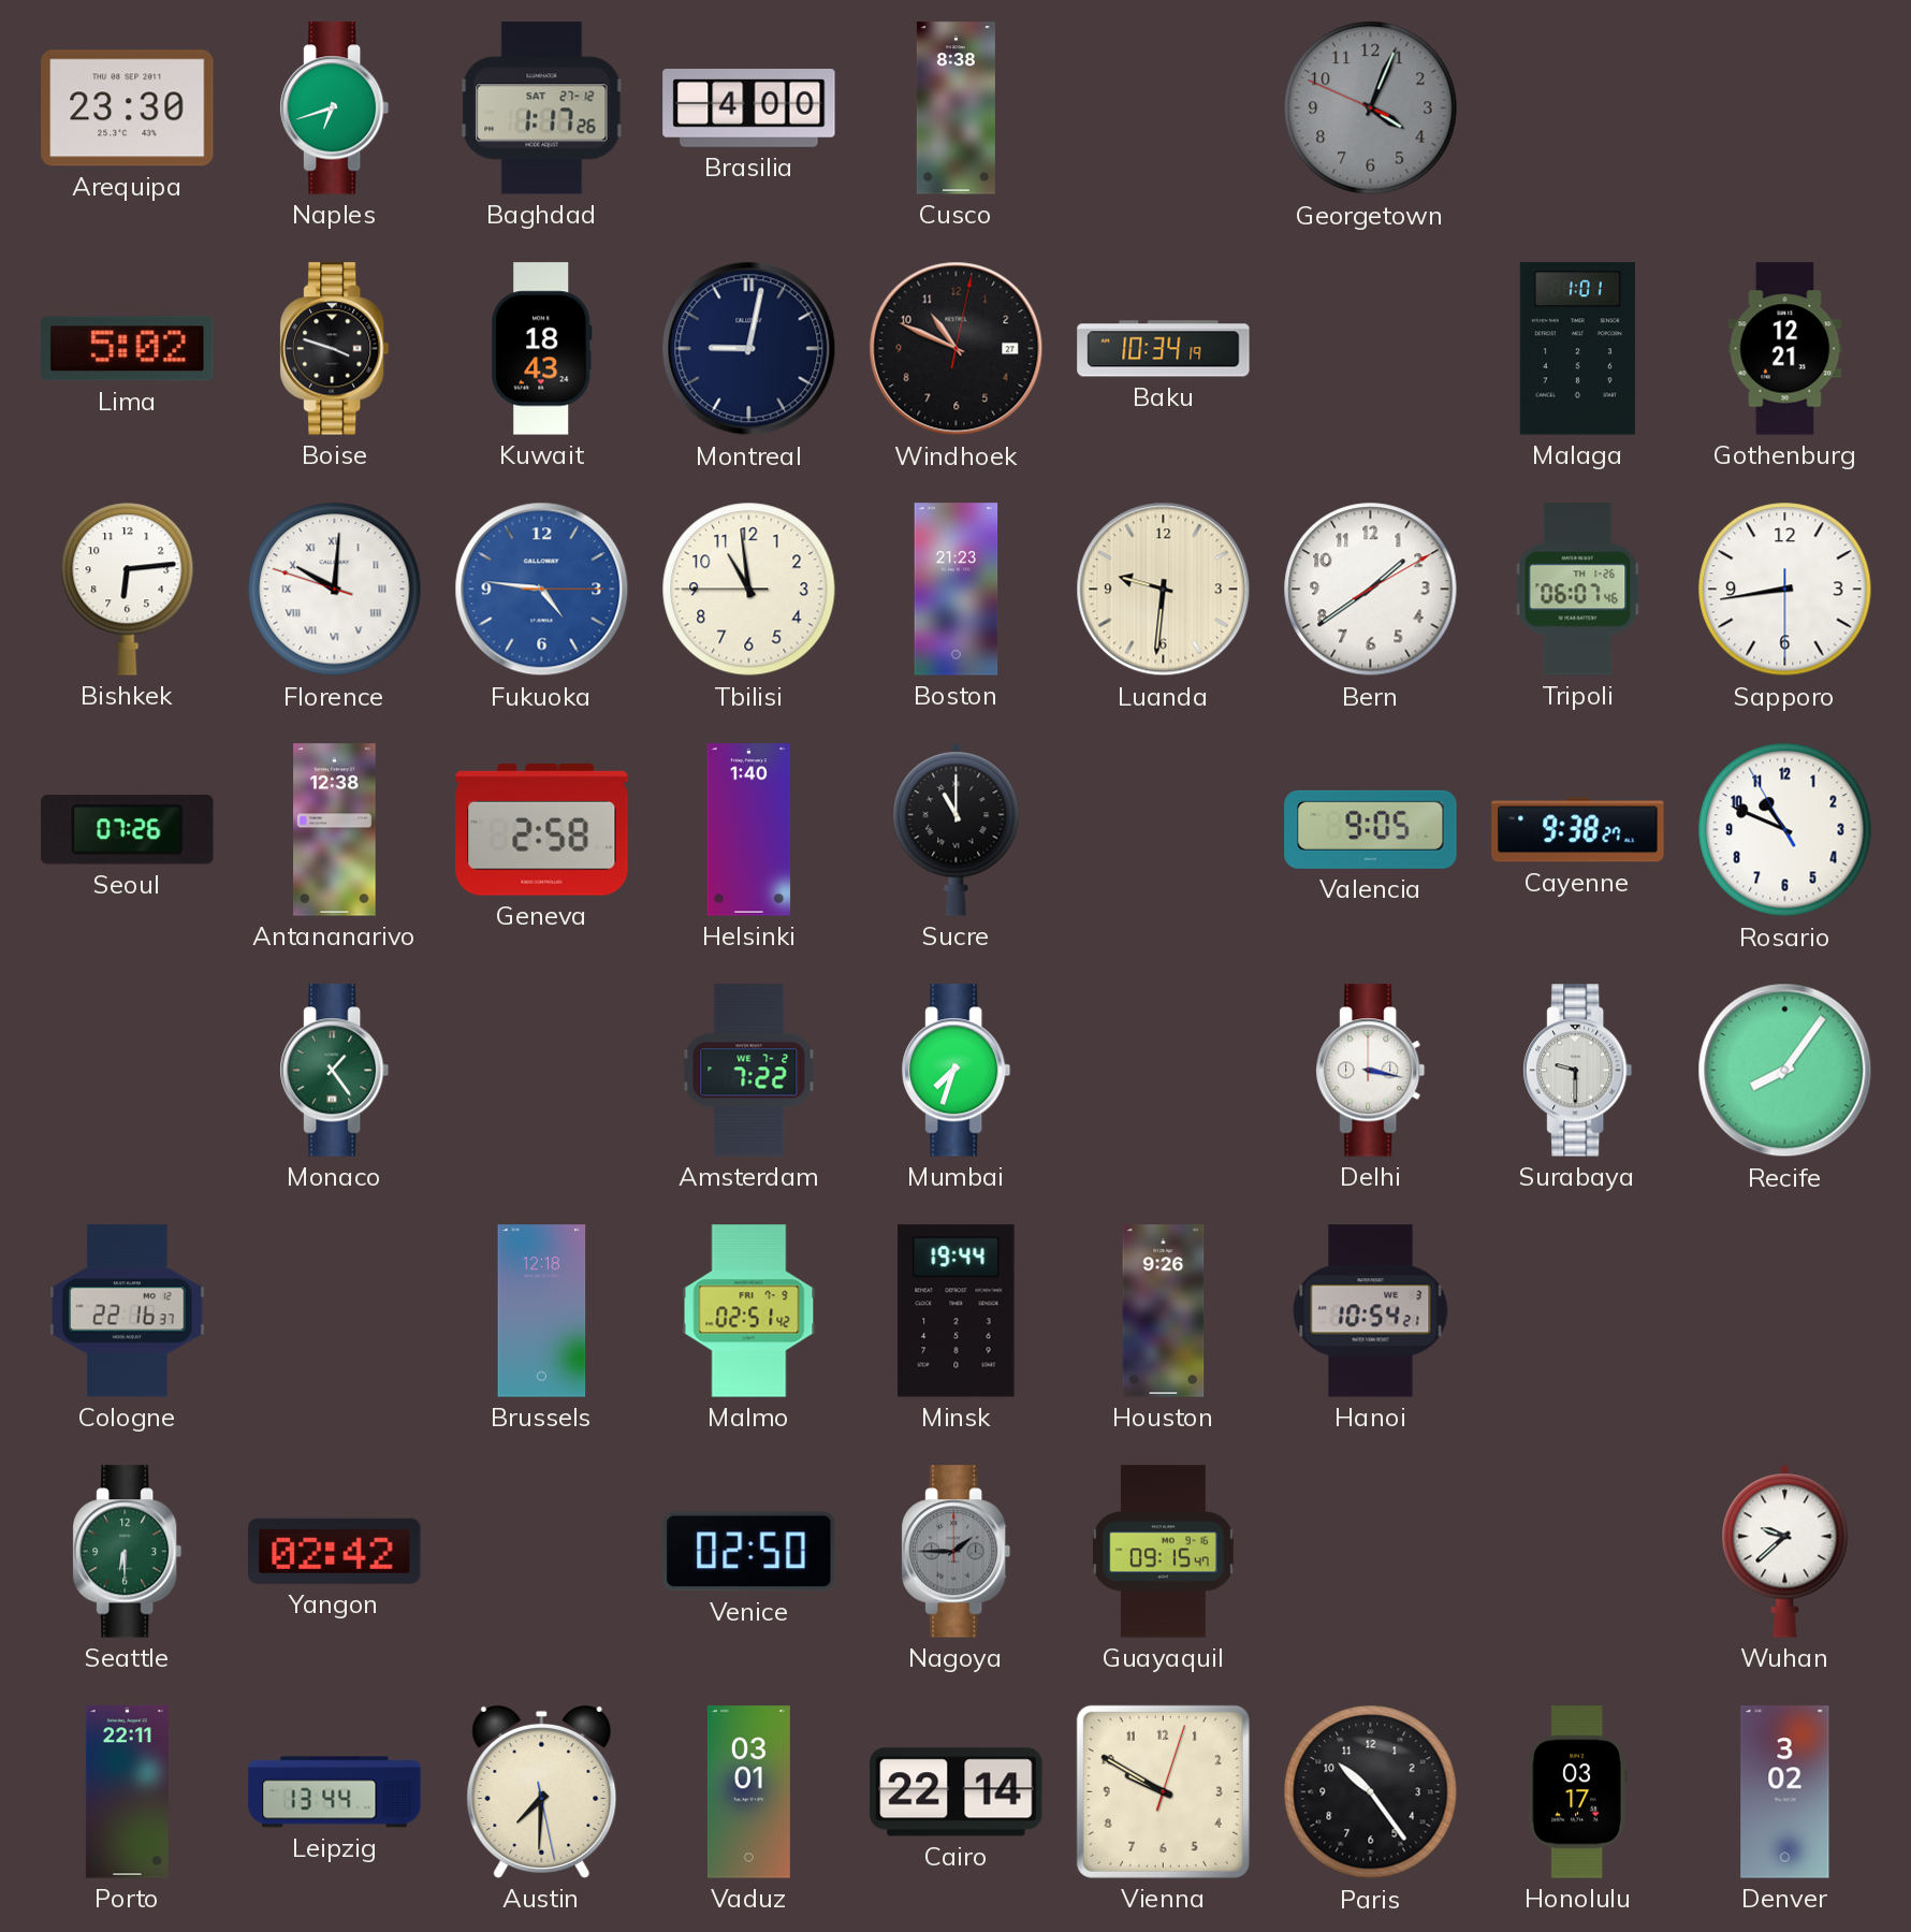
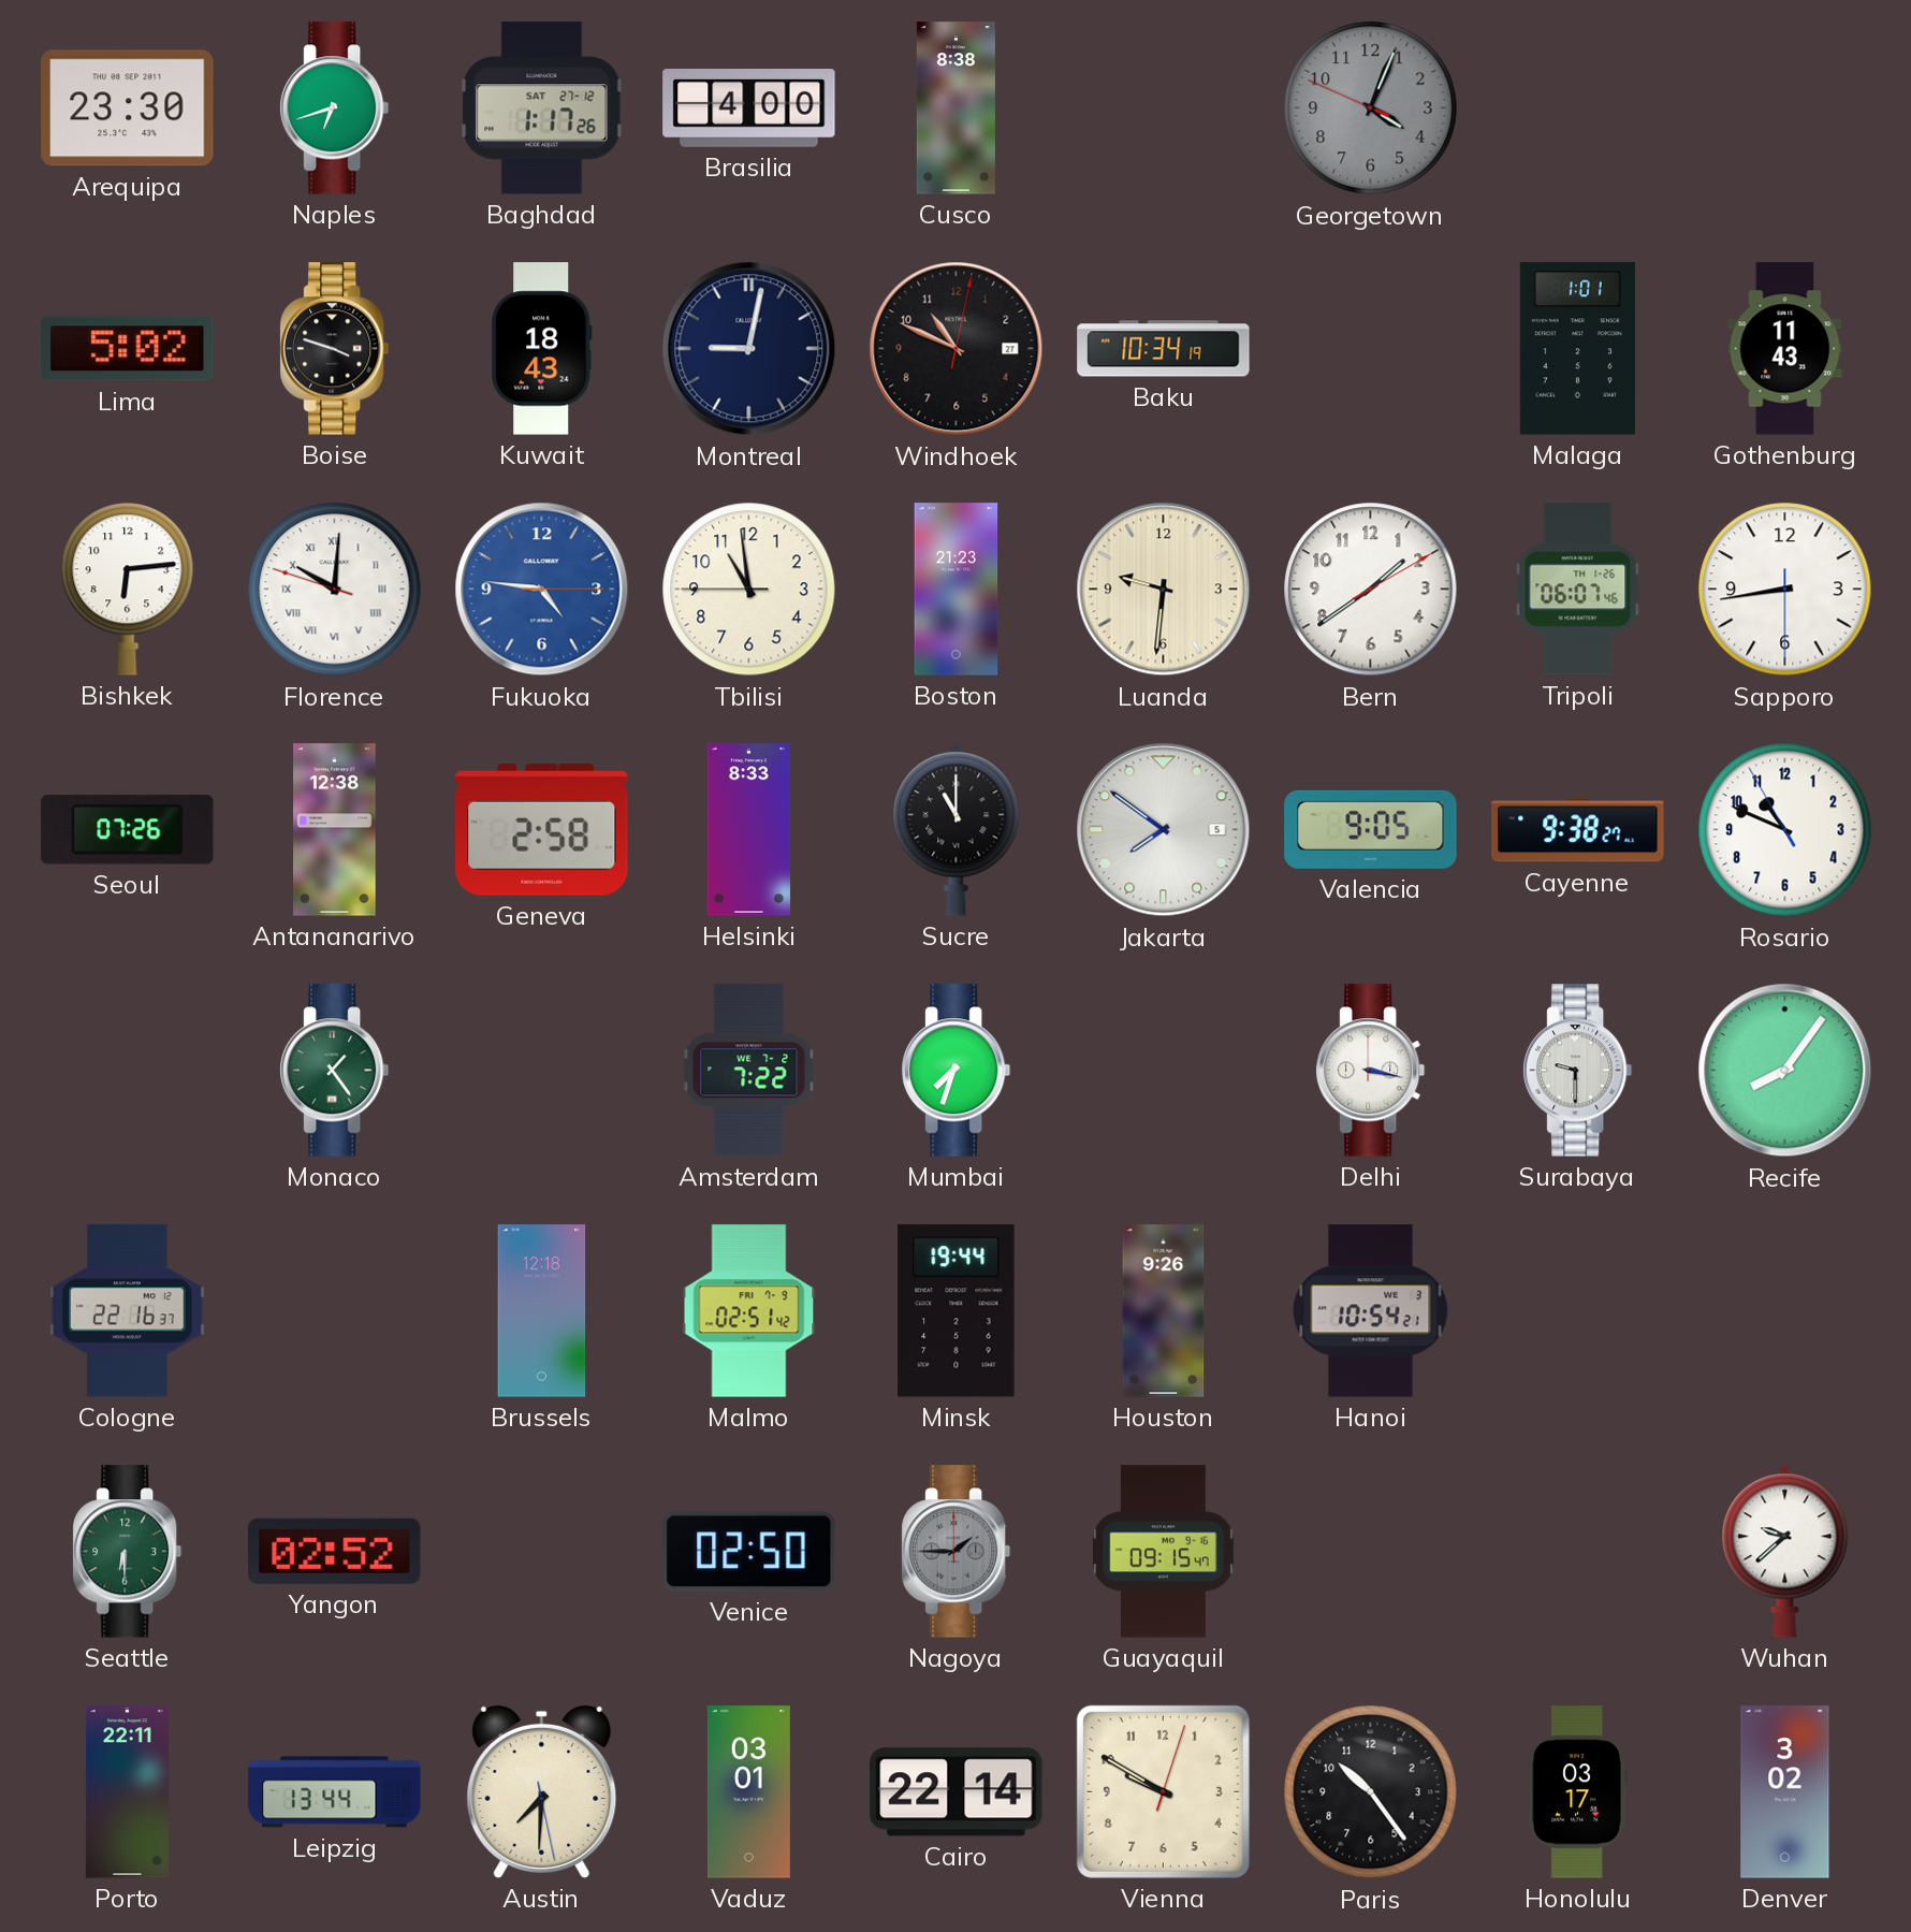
Gothenburg: 12:21 -> 11:43 (1785, 349)
Helsinki: 1:40 -> 8:33 (749, 830)
Jakarta: none -> 7:51 (1164, 830)
Yangon: 02:42 -> 02:52 (335, 1551)
